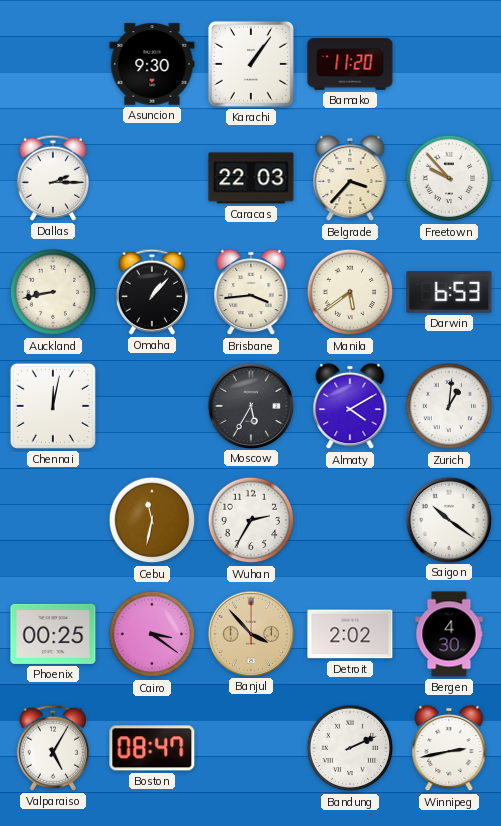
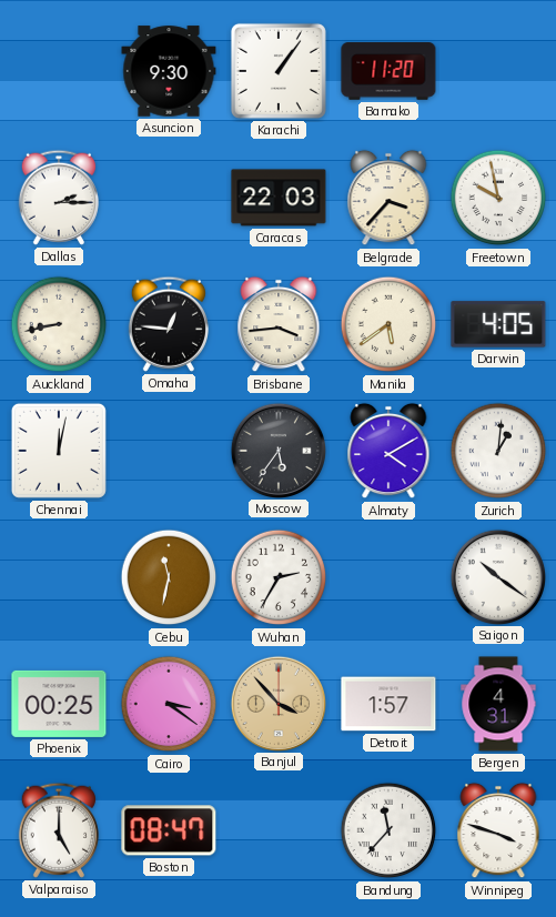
Freetown: 9:53 -> 9:58 (498, 198)
Omaha: 1:07 -> 12:46 (169, 324)
Darwin: 6:53 -> 4:05 (498, 324)
Moscow: 5:35 -> 5:36 (277, 450)
Detroit: 2:02 -> 1:57 (388, 704)
Bergen: 4:30 -> 4:31 (498, 704)
Valparaiso: 5:05 -> 5:00 (59, 830)
Bandung: 2:11 -> 11:37 (388, 830)
Winnipeg: 2:43 -> 3:48 (498, 830)
